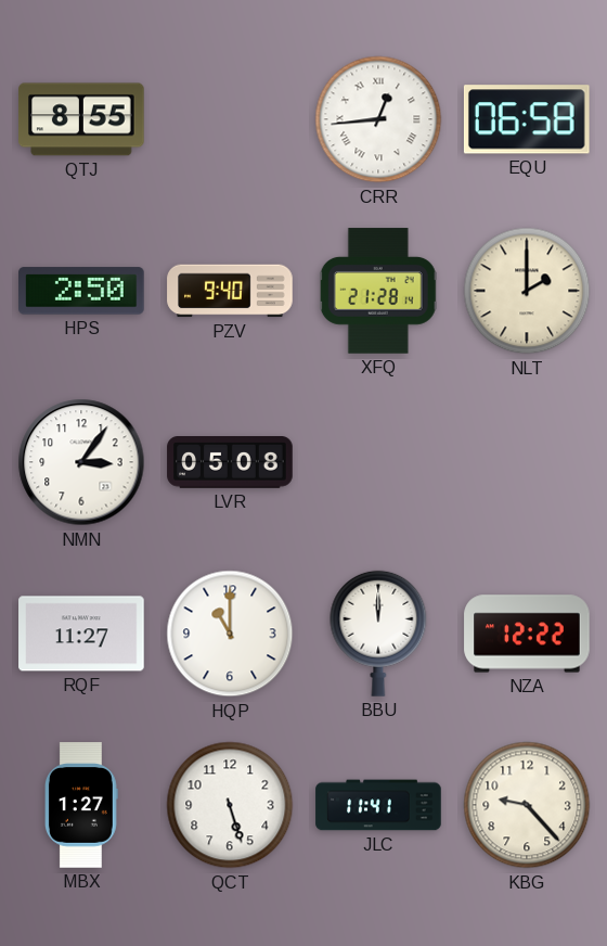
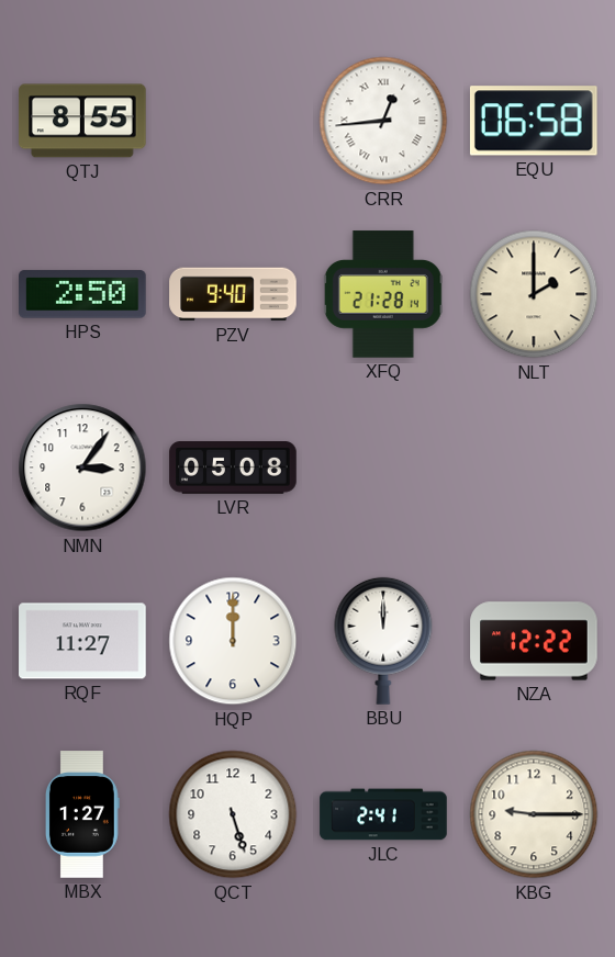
HQP: 11:00 -> 12:00 (233, 641)
JLC: 11:41 -> 2:41 (383, 814)
KBG: 9:23 -> 9:15 (534, 814)
